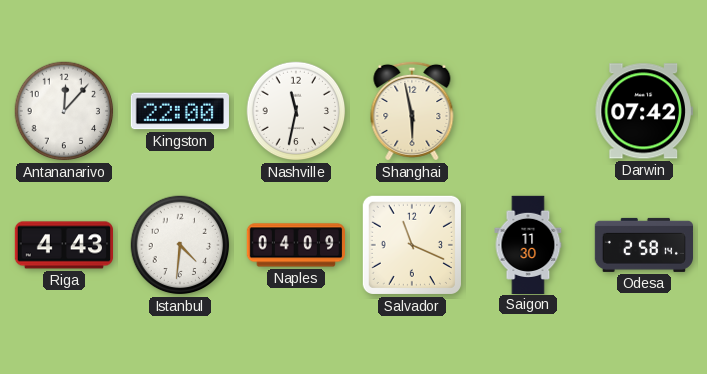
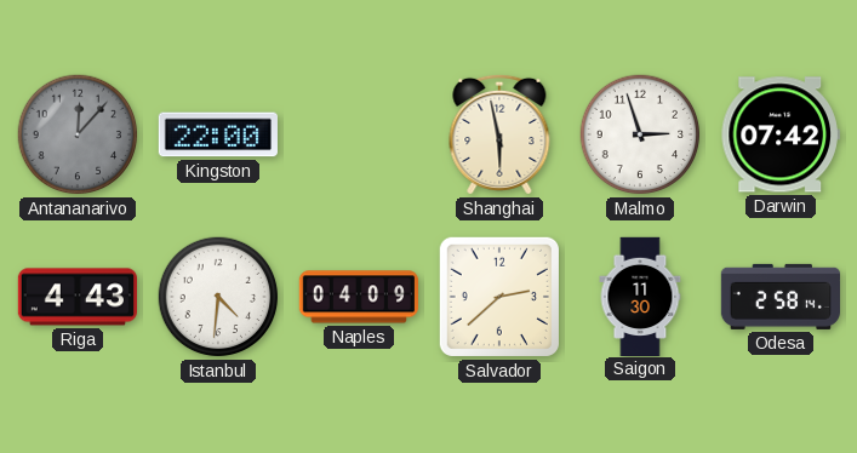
Antananarivo dial: white -> grey (78, 134)
Nashville: 11:32 -> none (296, 111)
Malmo: none -> 2:57 (640, 134)
Salvador: 11:19 -> 2:38 (499, 297)
